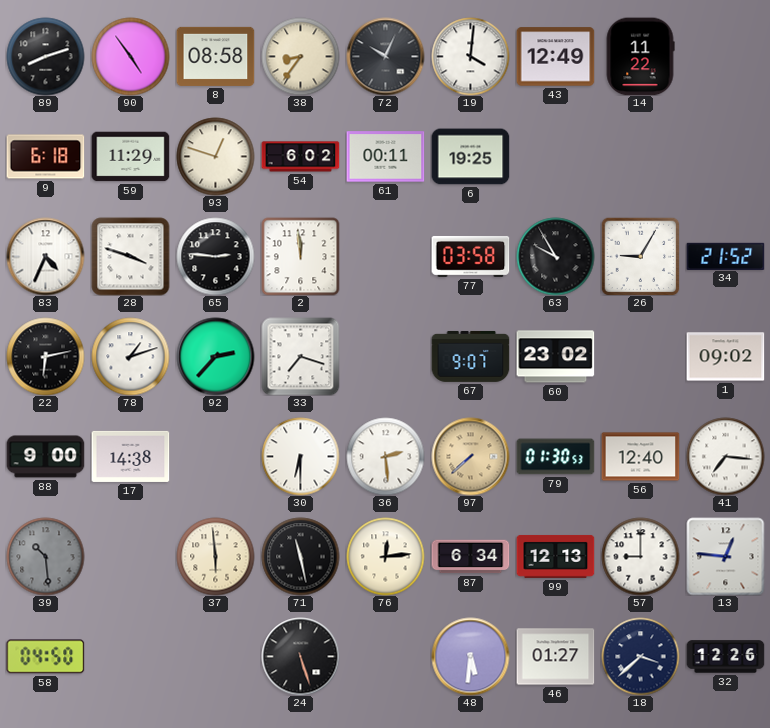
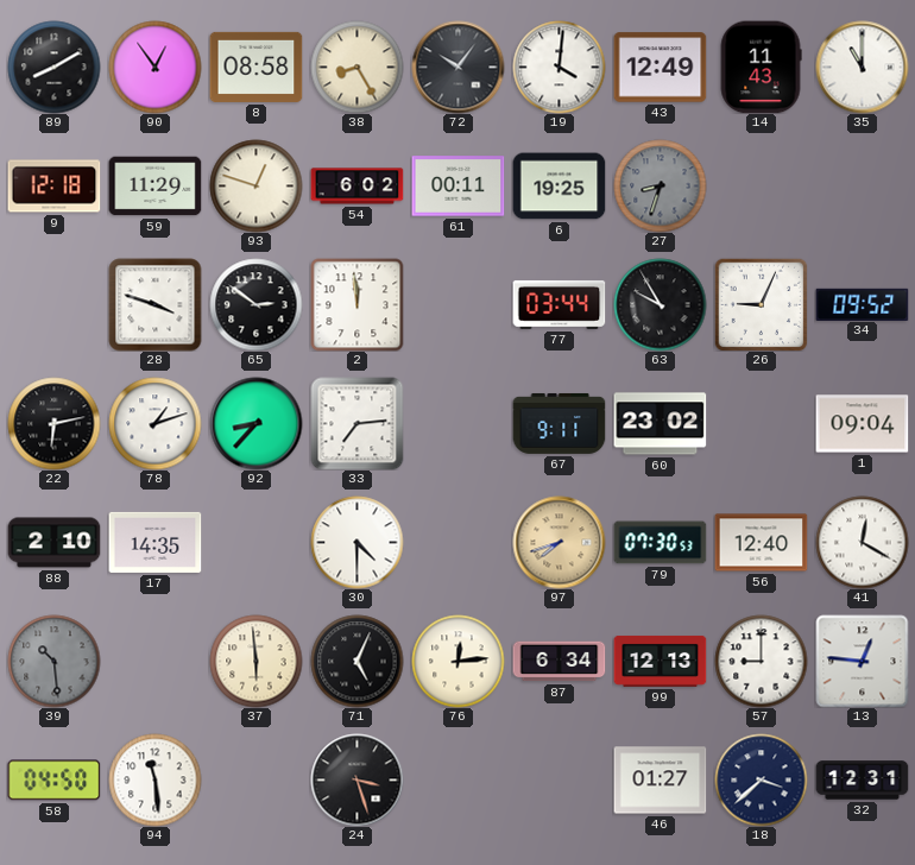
89: 8:12 -> 8:10 (53, 67)
90: 4:54 -> 12:54 (154, 67)
38: 8:36 -> 8:25 (356, 67)
72: 10:04 -> 10:06 (457, 67)
14: 11:22 -> 11:43 (761, 67)
35: none -> 11:00 (862, 67)
9: 6:18 -> 12:18 (53, 187)
27: none -> 8:33 (660, 185)
83: 4:34 -> none (45, 256)
65: 2:46 -> 2:51 (255, 304)
77: 03:58 -> 03:44 (559, 304)
26: 9:05 -> 9:04 (761, 304)
34: 21:52 -> 09:52 (862, 304)
92: 2:37 -> 8:37 (255, 423)
33: 7:18 -> 7:14 (356, 423)
67: 9:07 -> 9:11 (559, 424)
1: 09:02 -> 09:04 (862, 424)
88: 9:00 -> 2:10 (53, 543)
17: 14:38 -> 14:35 (154, 542)
30: 6:30 -> 4:30 (356, 542)
36: 2:29 -> none (385, 456)
97: 7:38 -> 7:42 (559, 542)
79: 01:30 -> 07:30 (660, 543)
41: 7:16 -> 12:20 (862, 542)
71: 11:28 -> 5:04 (356, 661)
94: none -> 11:29 (154, 779)
24: 5:27 -> 3:27 (356, 779)
48: 5:31 -> none (470, 656)
32: 12:26 -> 12:31 (862, 781)
